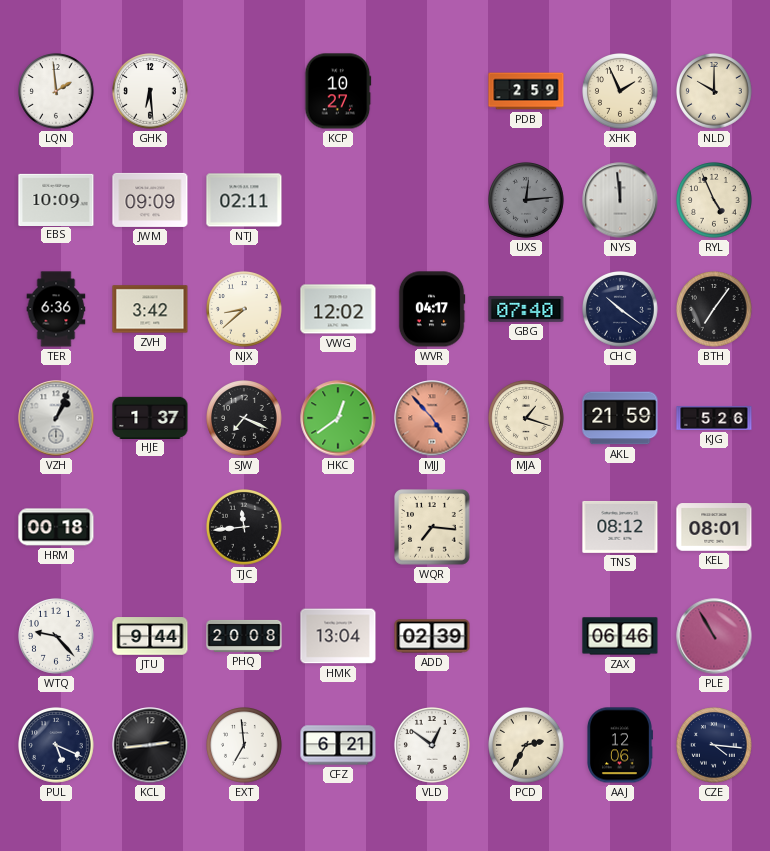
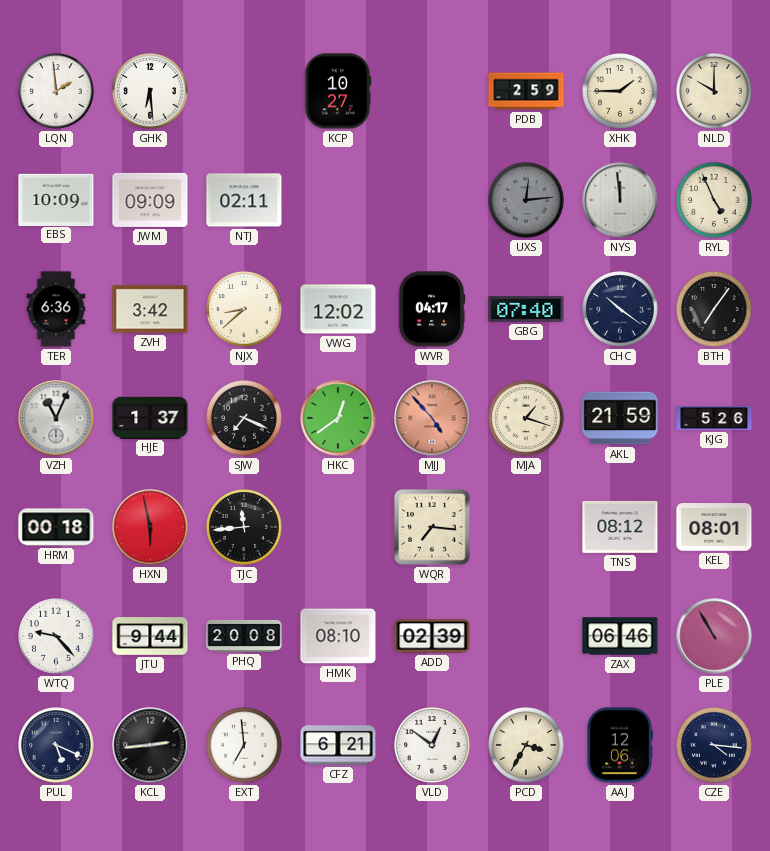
XHK: 1:56 -> 1:45 (621, 92)
VZH: 1:04 -> 11:04 (56, 418)
HXN: none -> 5:58 (150, 527)
HMK: 13:04 -> 08:10 (338, 636)
PCD: 2:35 -> 3:35 (527, 746)
